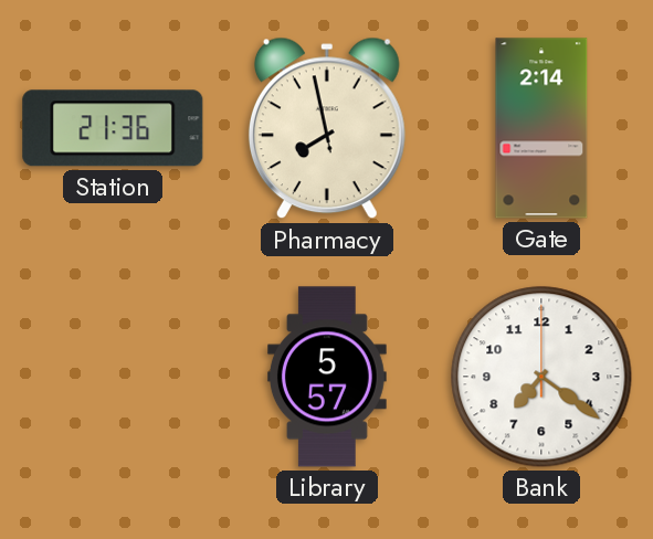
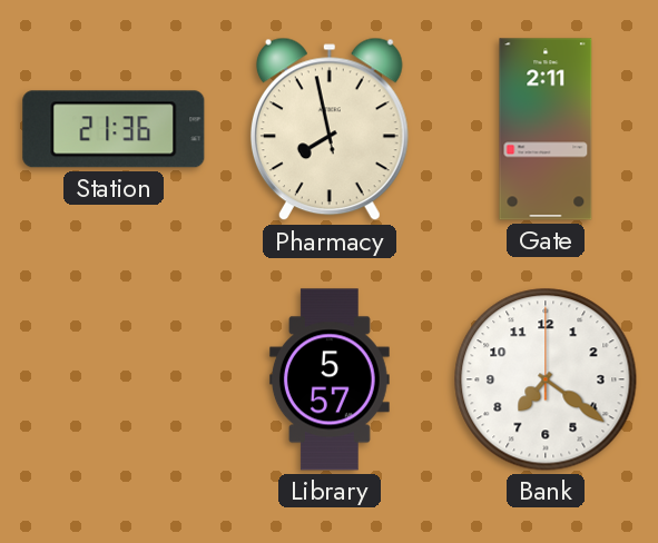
Gate: 2:14 -> 2:11 (546, 129)
